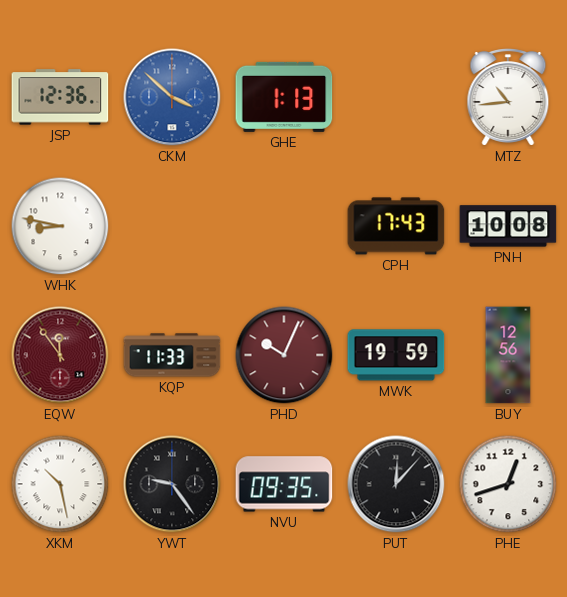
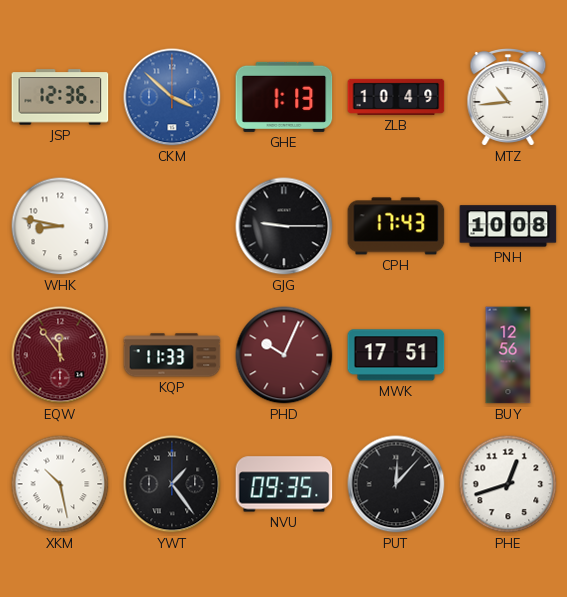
ZLB: none -> 10:49 (396, 97)
GJG: none -> 9:15 (284, 226)
MWK: 19:59 -> 17:51 (396, 355)
YWT: 9:24 -> 1:24 (172, 484)
